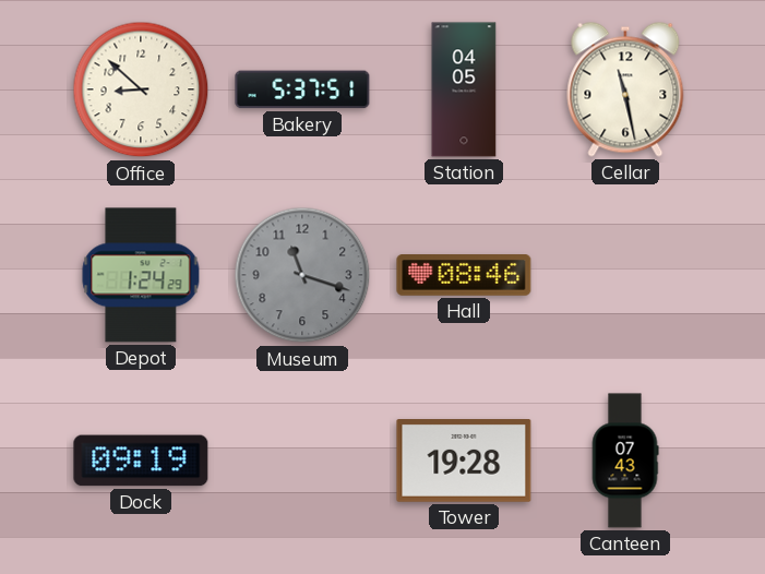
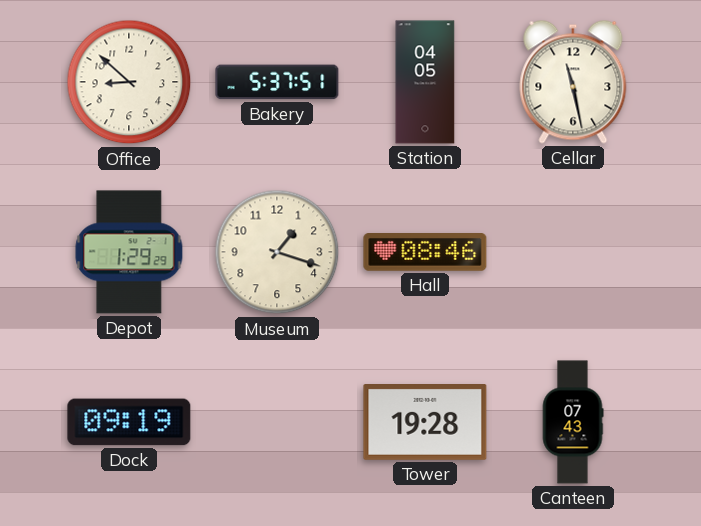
Depot: 1:24 -> 1:29 (129, 252)
Museum: 11:18 -> 1:18 (277, 252)
Museum dial: grey -> cream (277, 252)
